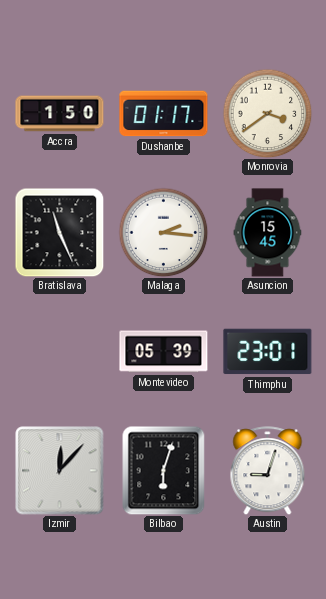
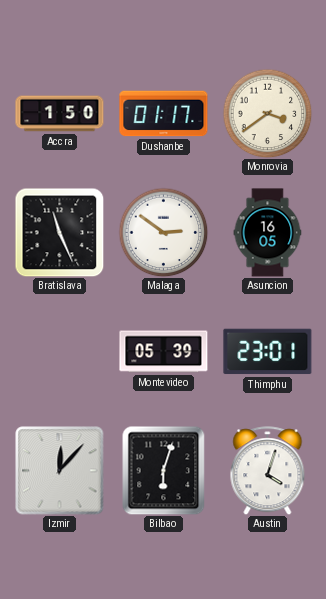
Malaga: 2:16 -> 2:51 (163, 232)
Asuncion: 15:45 -> 16:05 (268, 233)
Austin: 9:03 -> 4:03 (268, 471)
